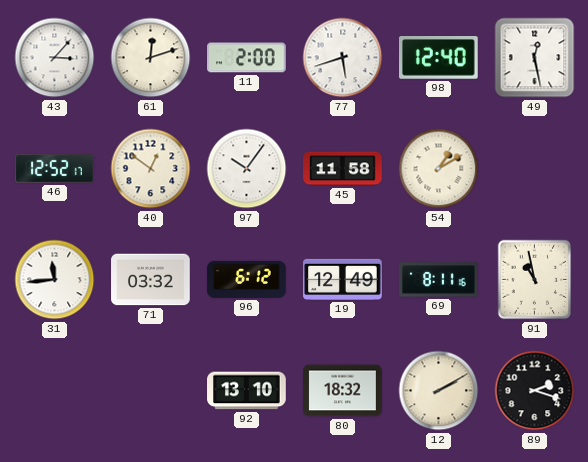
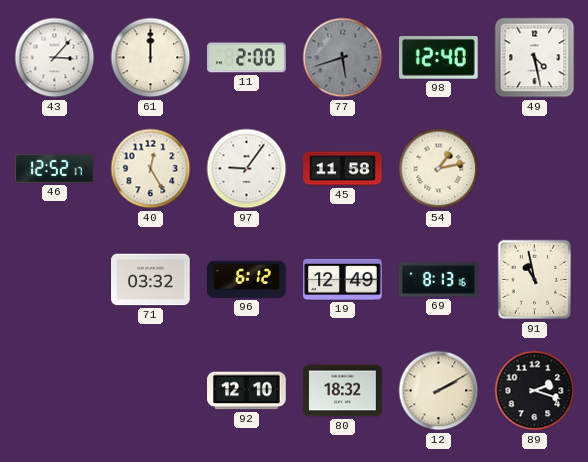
61: 12:12 -> 12:00 (151, 58)
77 dial: white -> grey (343, 58)
49: 12:28 -> 4:28 (535, 58)
40: 12:51 -> 12:25 (151, 169)
97: 10:06 -> 9:06 (247, 169)
54: 1:10 -> 1:13 (439, 169)
31: 11:44 -> none (55, 280)
69: 8:11 -> 8:13 (439, 280)
92: 13:10 -> 12:10 (247, 391)
